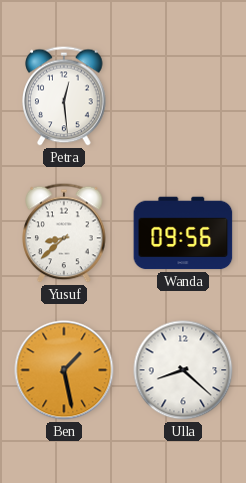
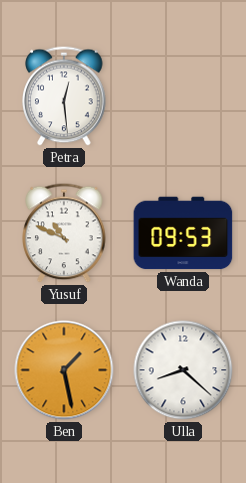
Yusuf: 8:38 -> 10:49 (64, 233)
Wanda: 09:56 -> 09:53 (183, 233)
